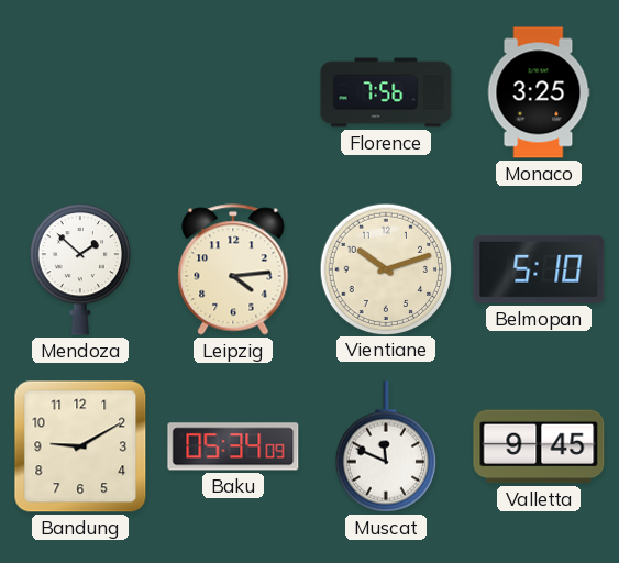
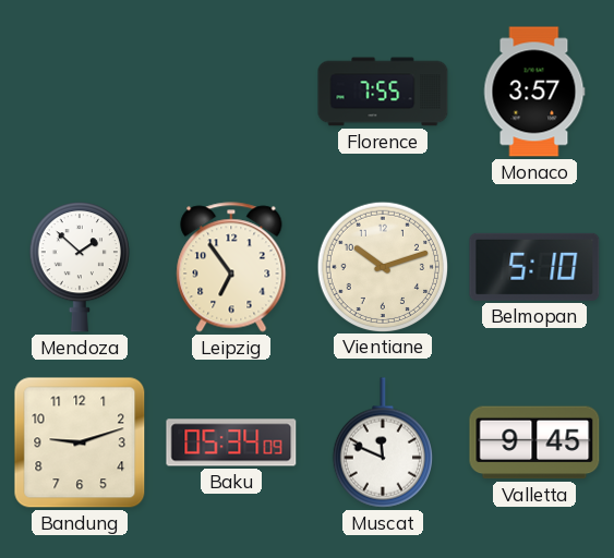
Florence: 7:56 -> 7:55 (383, 92)
Monaco: 3:25 -> 3:57 (534, 92)
Leipzig: 4:14 -> 6:54 (231, 267)
Bandung: 9:10 -> 9:12 (80, 442)
